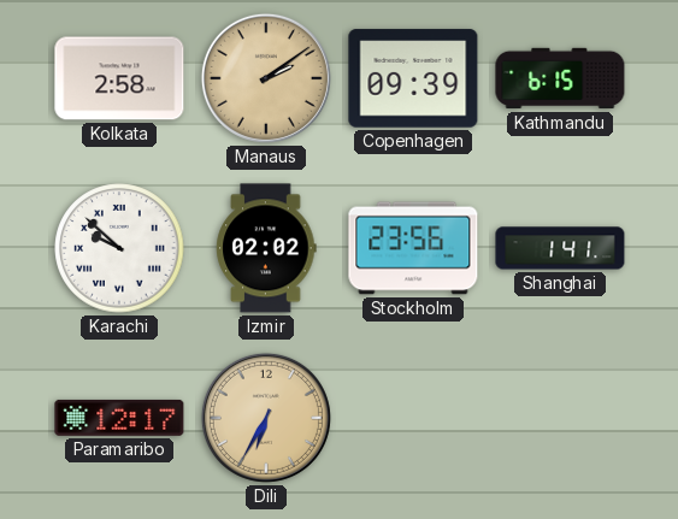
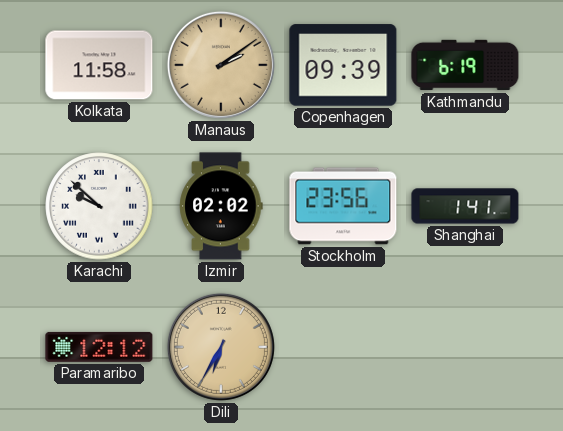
Kolkata: 2:58 -> 11:58 (99, 65)
Kathmandu: 6:15 -> 6:19 (465, 65)
Paramaribo: 12:17 -> 12:12 (99, 347)
